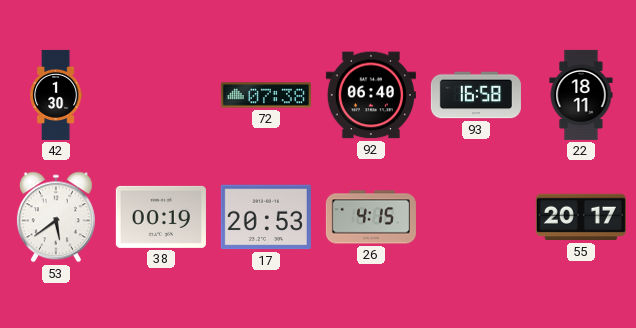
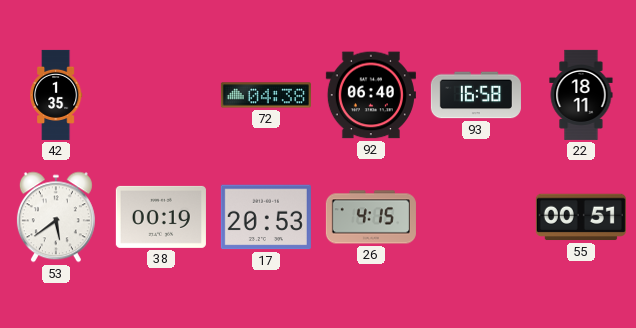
42: 1:30 -> 1:35 (57, 95)
72: 07:38 -> 04:38 (266, 95)
55: 20:17 -> 00:51 (581, 217)
